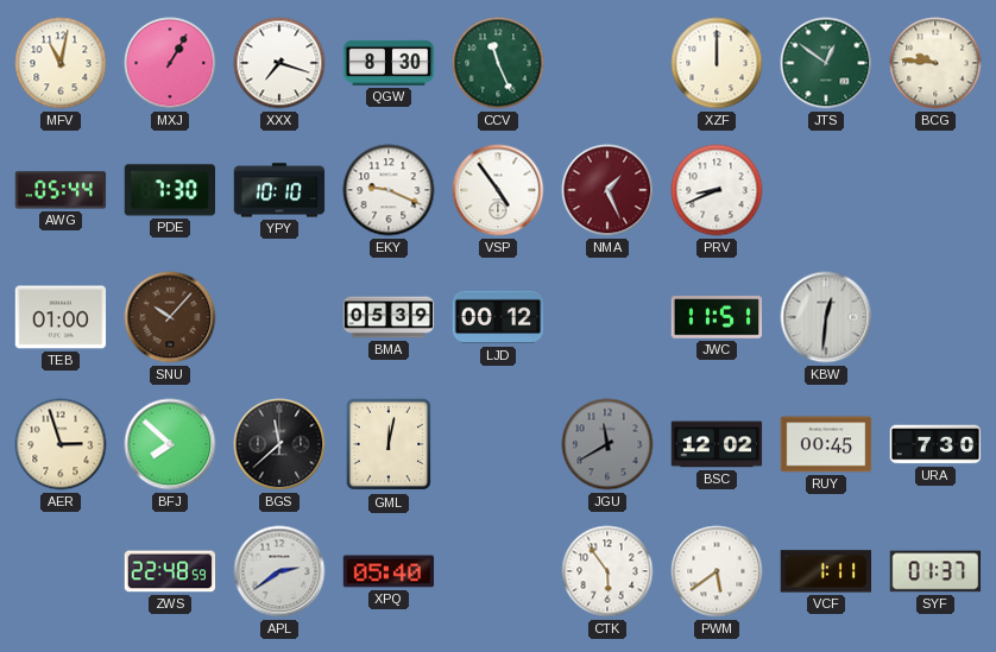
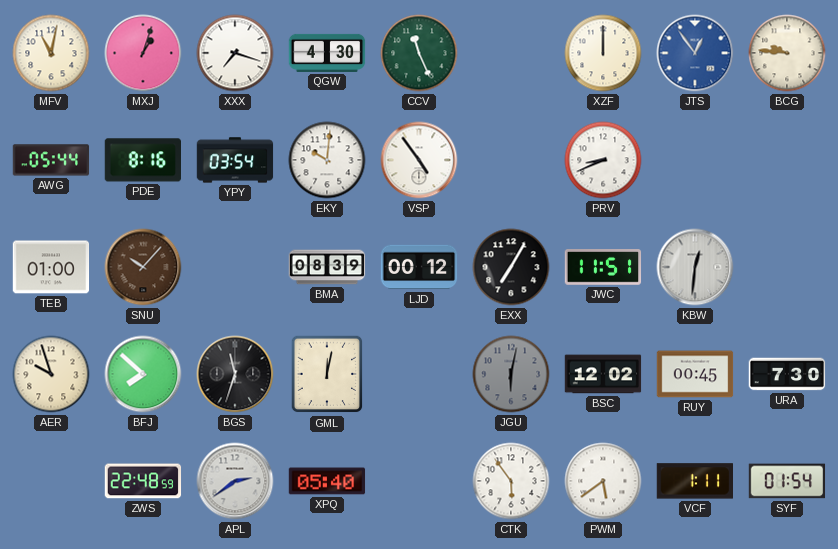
MXJ: 1:05 -> 1:03 (143, 53)
QGW: 8:30 -> 4:30 (327, 53)
JTS: 12:51 -> 12:54 (695, 53)
JTS dial: green -> blue (695, 53)
PDE: 7:30 -> 8:16 (142, 160)
YPY: 10:10 -> 03:54 (235, 160)
EKY: 9:19 -> 10:01 (327, 160)
NMA: 1:26 -> none (607, 190)
BMA: 05:39 -> 08:39 (327, 267)
EXX: none -> 7:05 (511, 267)
AER: 2:57 -> 9:57 (51, 374)
BGS: 11:38 -> 11:33 (235, 374)
JGU: 11:40 -> 6:02 (511, 374)
SYF: 01:37 -> 01:54 (787, 481)
